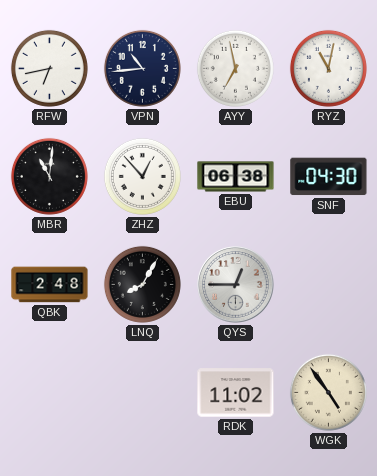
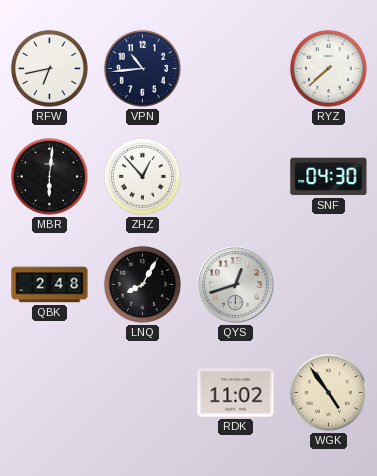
AYY: 6:58 -> none (235, 68)
RYZ: 11:02 -> 7:38 (328, 68)
MBR: 11:01 -> 6:01 (49, 176)
EBU: 06:38 -> none (236, 177)
QYS: 12:45 -> 12:42 (236, 285)
